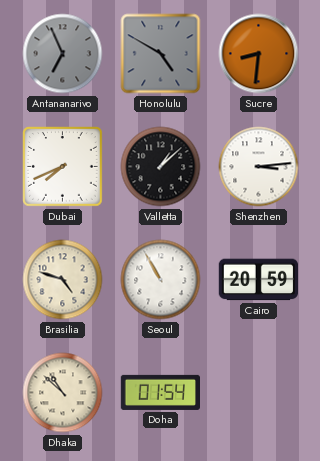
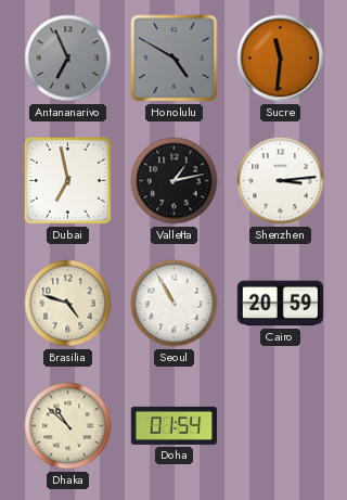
Sucre: 8:31 -> 11:31 (281, 59)
Dubai: 7:41 -> 6:58 (68, 181)
Valletta: 1:08 -> 1:13 (175, 181)
